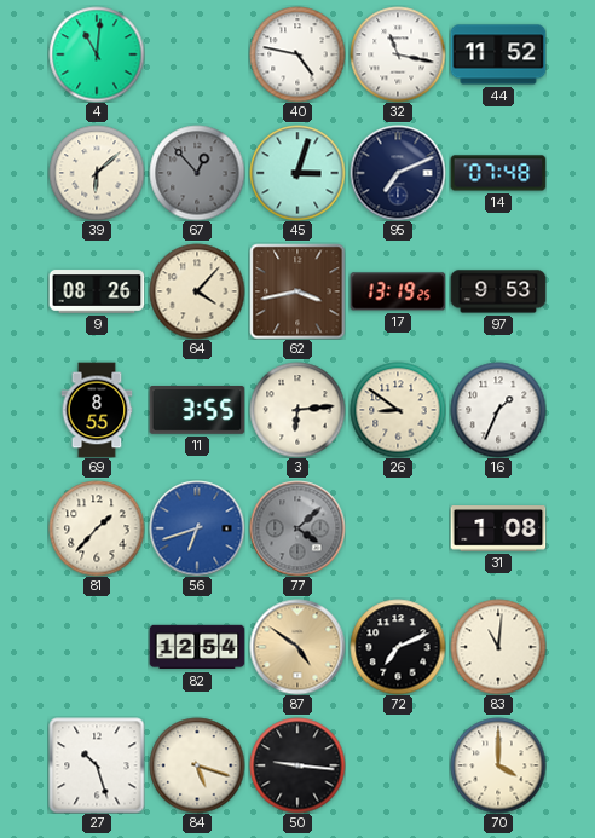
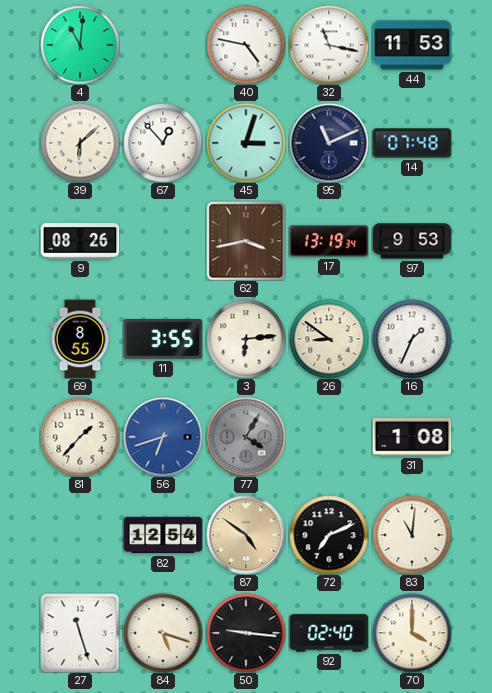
44: 11:52 -> 11:53 (412, 45)
67 dial: grey -> white (163, 143)
95: 7:11 -> 11:11 (329, 143)
64: 4:07 -> none (197, 291)
17: 13:19:25 -> 13:19:34 (329, 241)
77: 4:08 -> 4:05 (246, 437)
27: 10:27 -> 11:27 (80, 633)
92: none -> 02:40 (329, 633)
